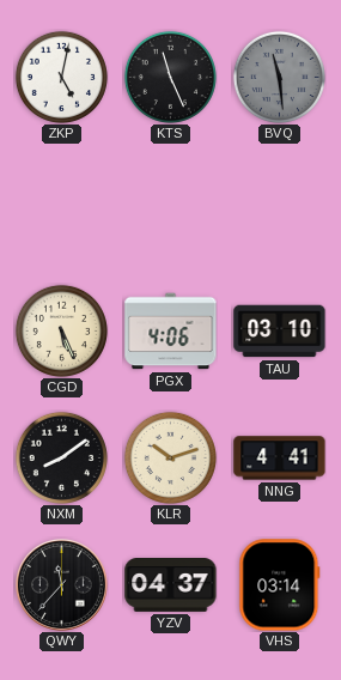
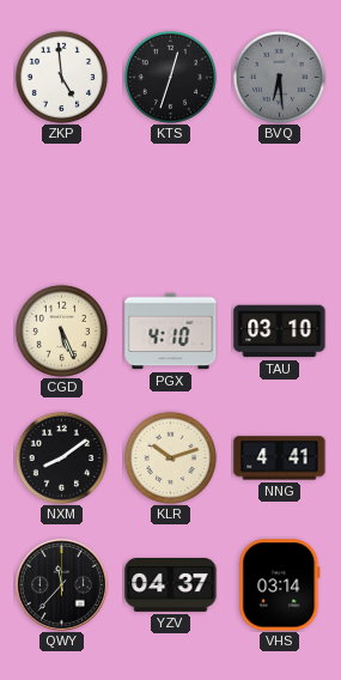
ZKP: 5:02 -> 4:59 (61, 77)
KTS: 11:26 -> 12:33 (170, 77)
BVQ: 11:29 -> 6:29 (279, 77)
PGX: 4:06 -> 4:10 (171, 332)
